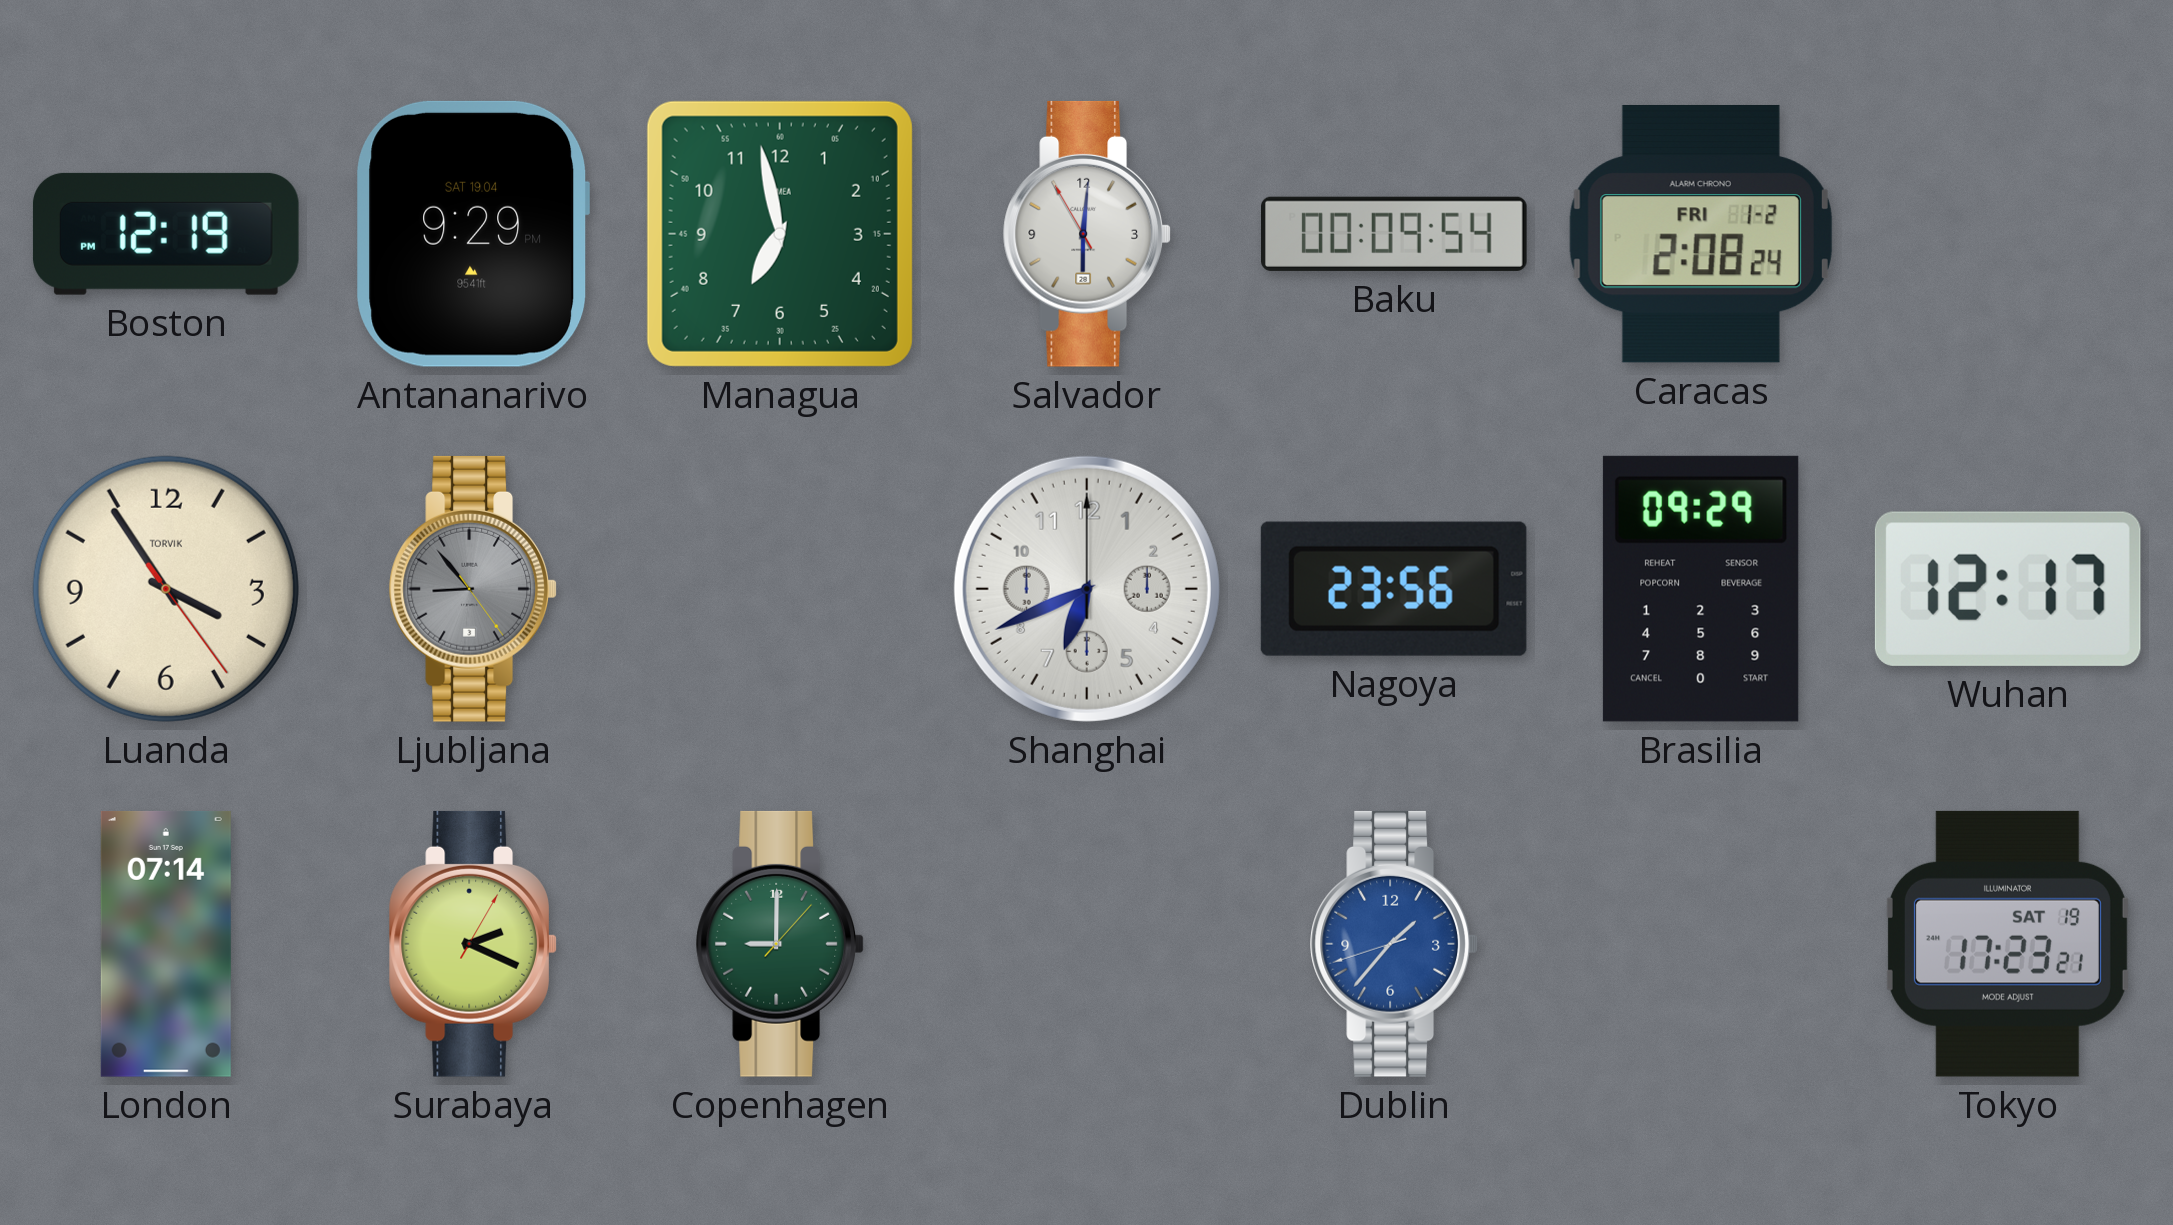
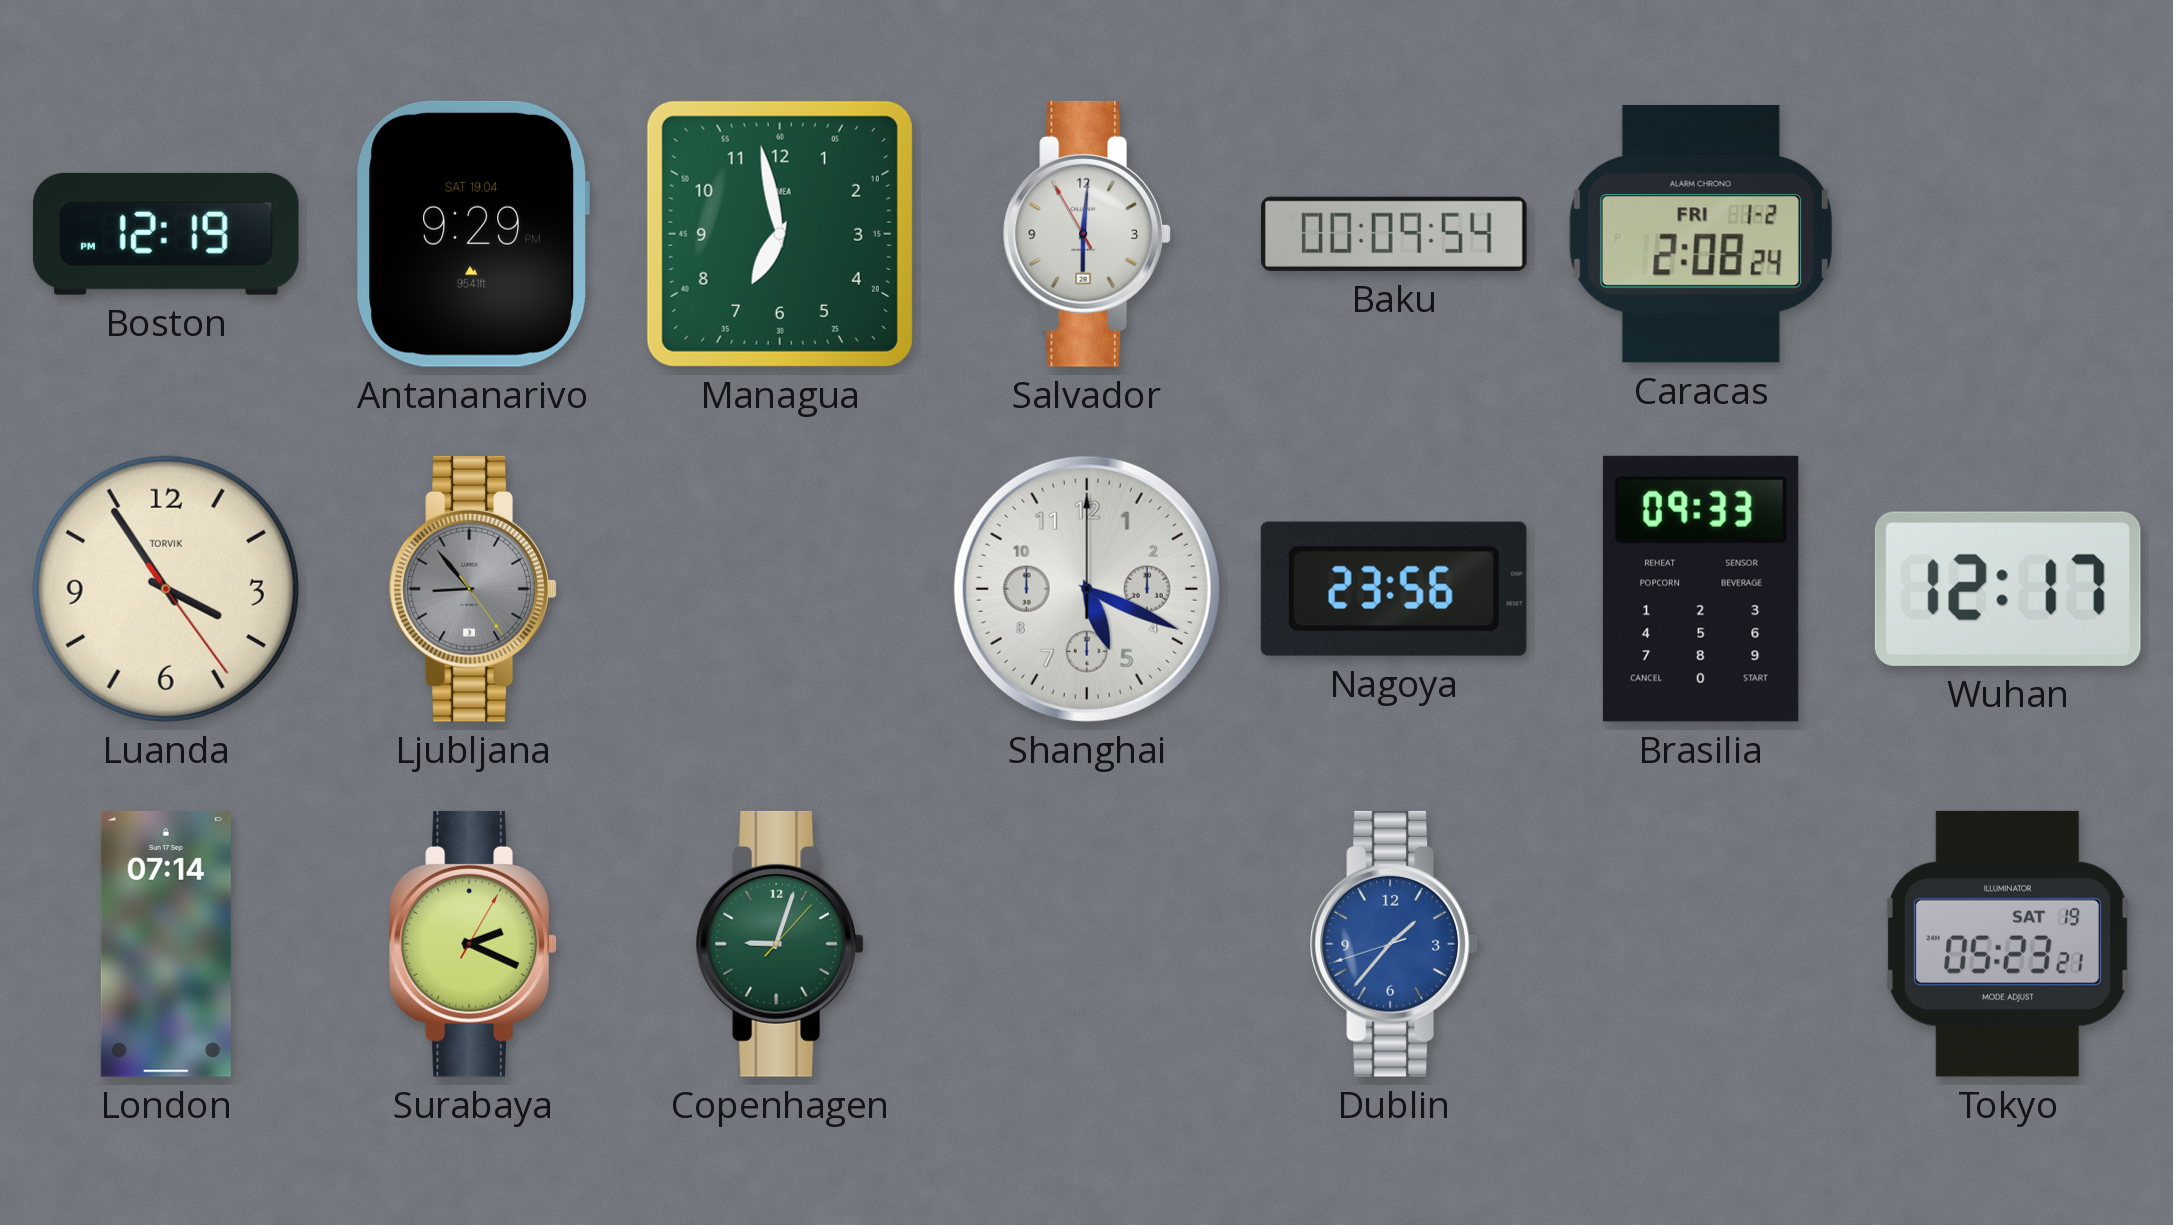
Shanghai: 6:41 -> 5:19 (1087, 589)
Brasilia: 09:29 -> 09:33 (1701, 589)
Copenhagen: 9:00 -> 9:03 (780, 944)
Tokyo: 17:23 -> 05:23 (2008, 944)
